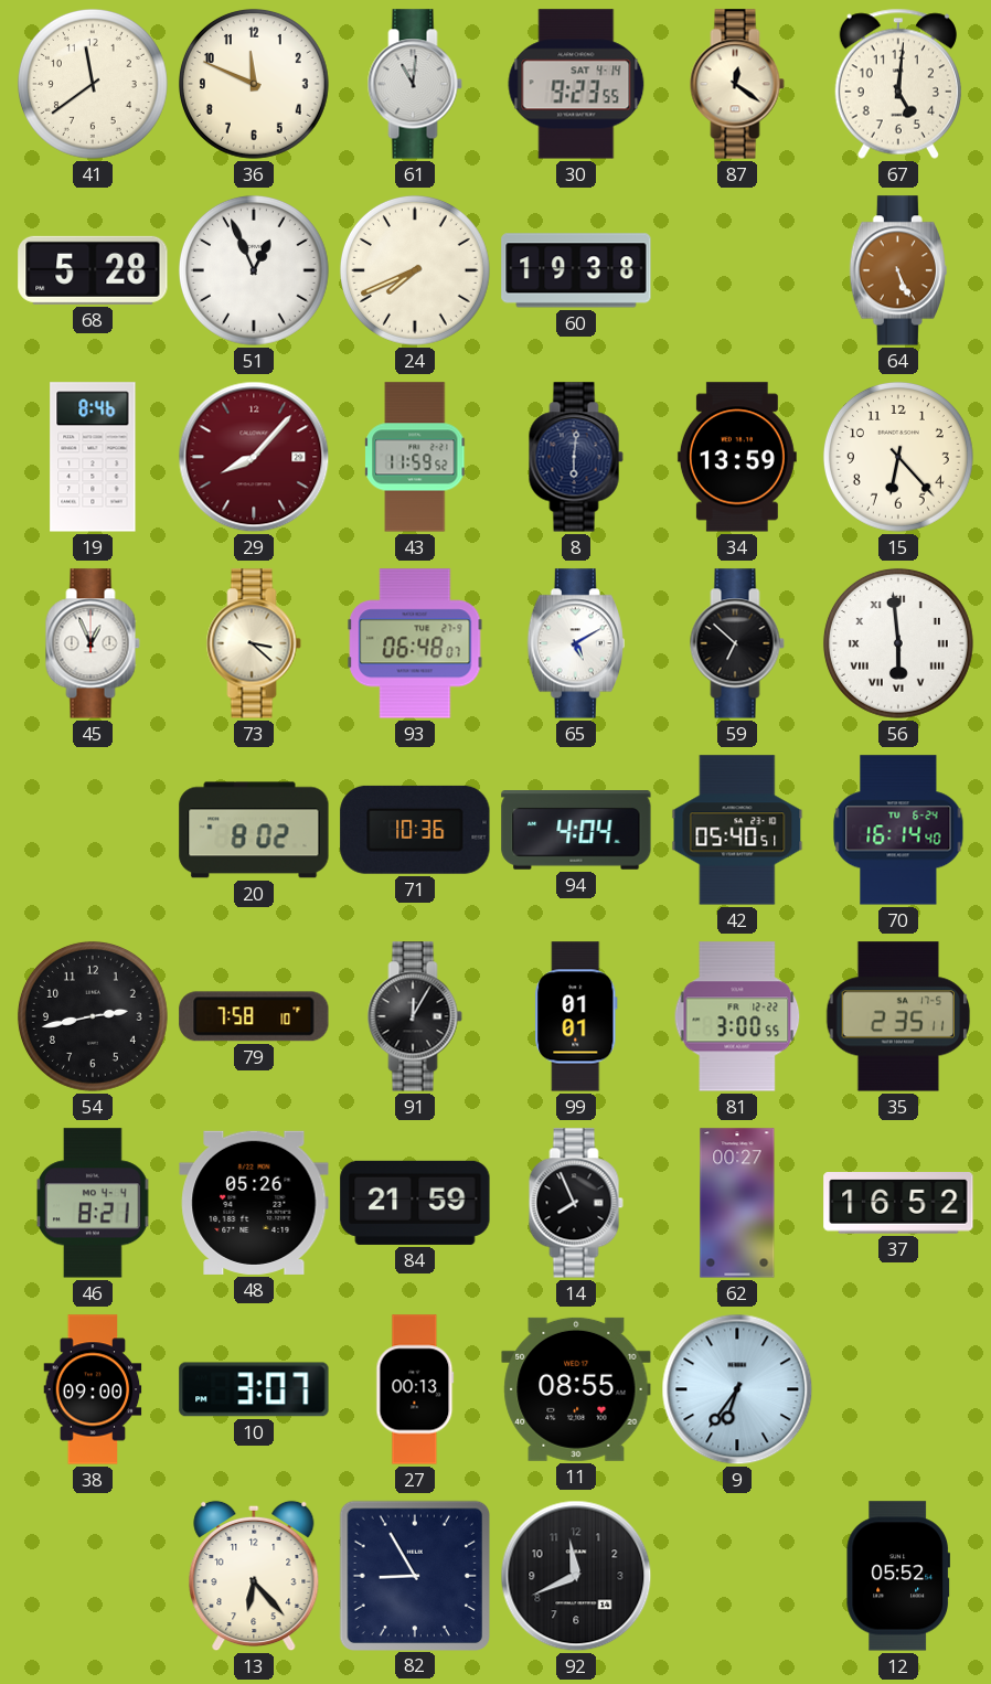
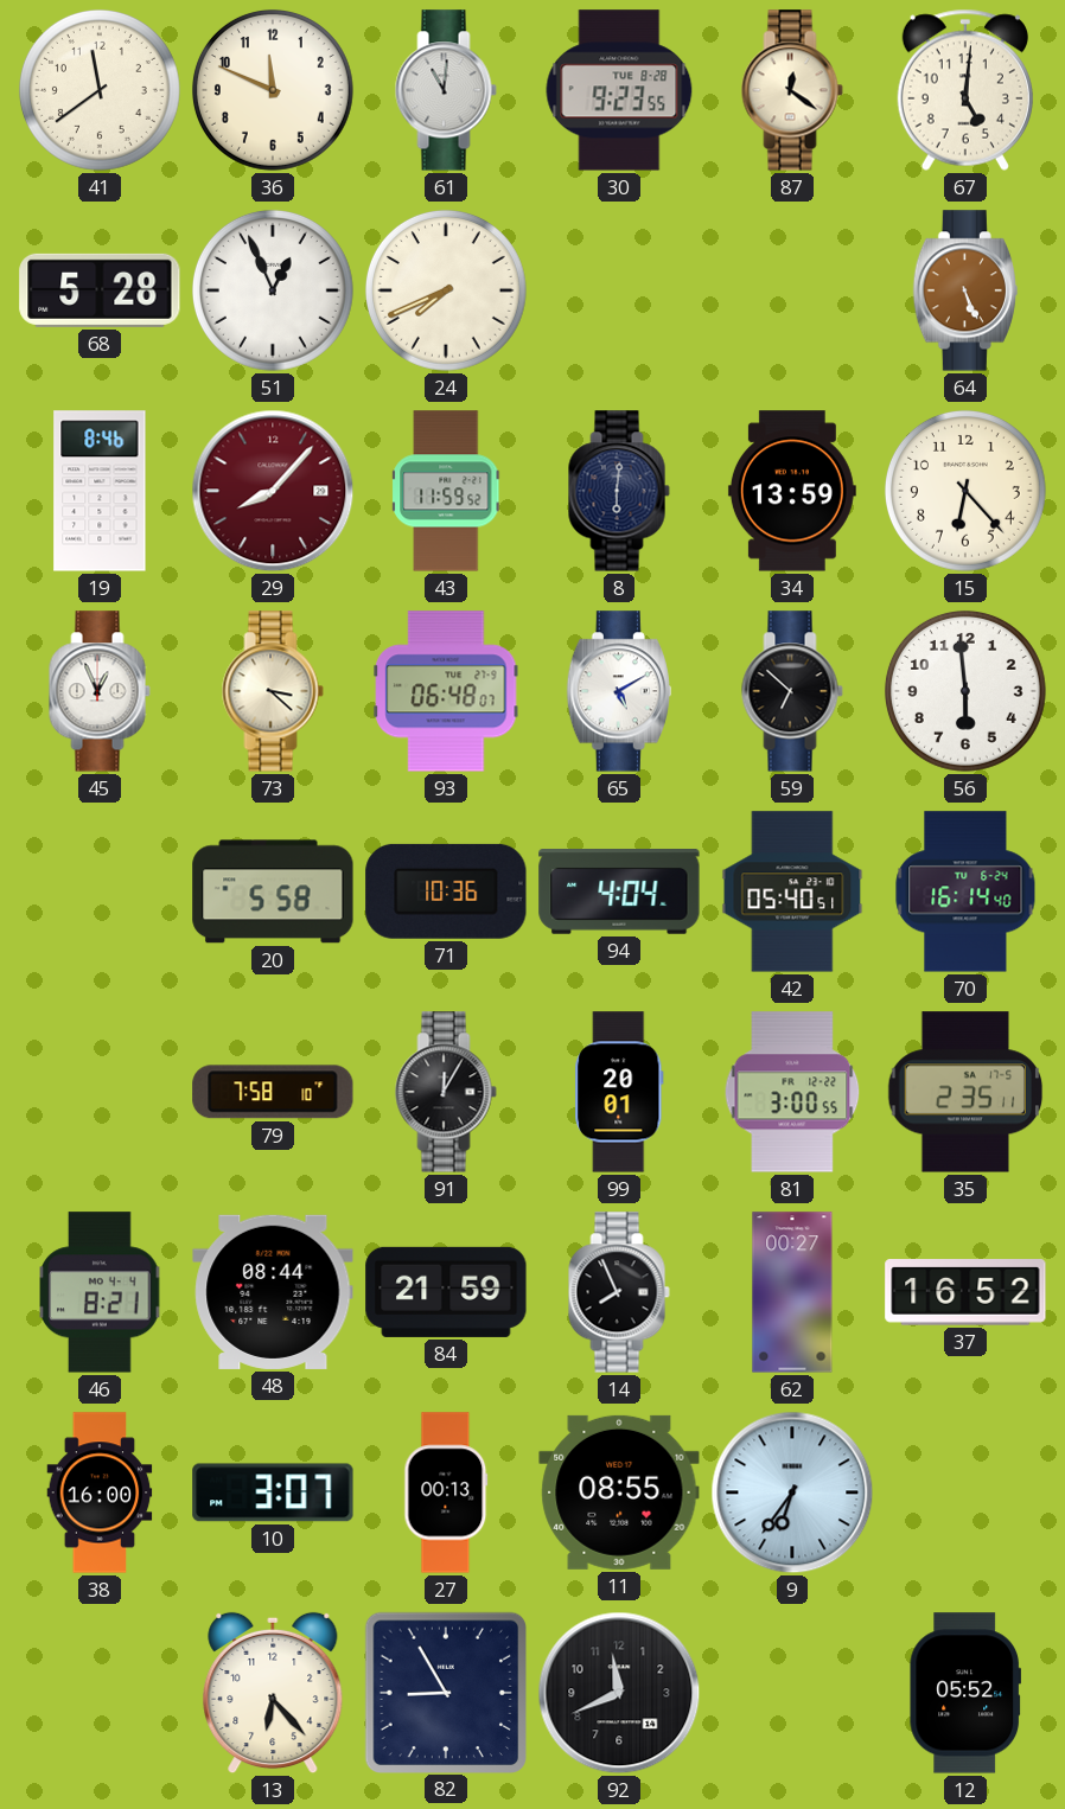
30 date: SAT 4-14 -> TUE 8-28 (619, 90)
60: 19:38 -> none (576, 270)
56 numerals: Roman -> Arabic (965, 691)
20: 8:02 -> 5:58 (273, 891)
54: 2:43 -> none (93, 1016)
99: 01:01 -> 20:01 (619, 1092)
48: 05:26 -> 08:44 (273, 1292)
38: 09:00 -> 16:00 (100, 1492)
